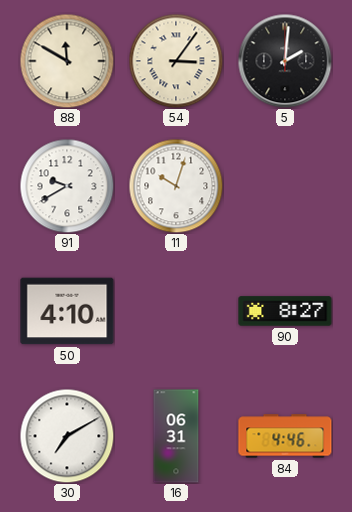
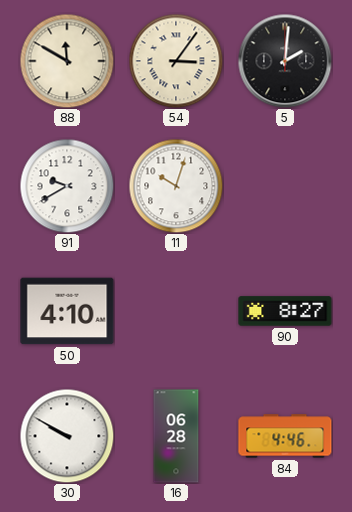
30: 7:10 -> 9:50 (67, 436)
16: 06:31 -> 06:28 (176, 436)
